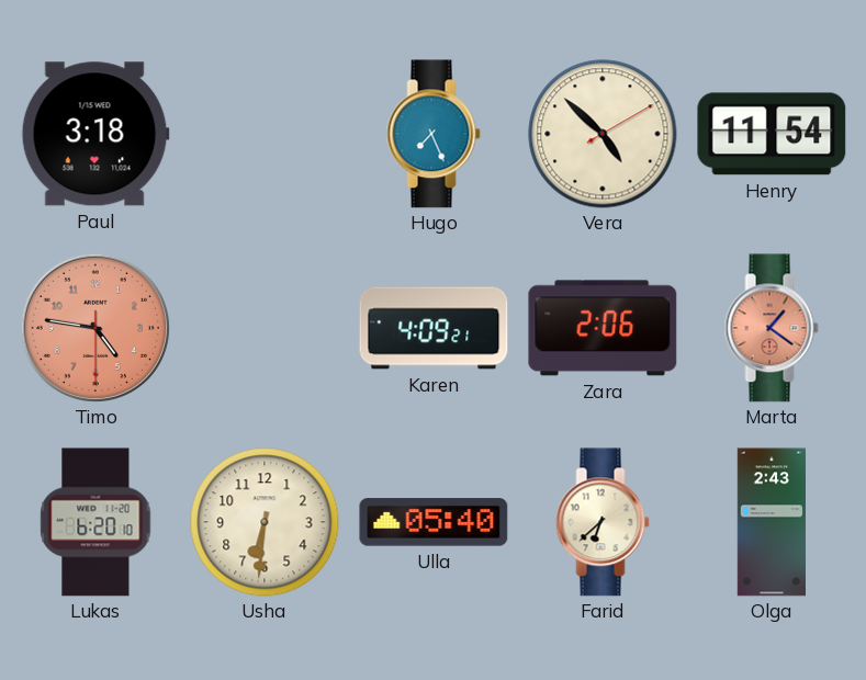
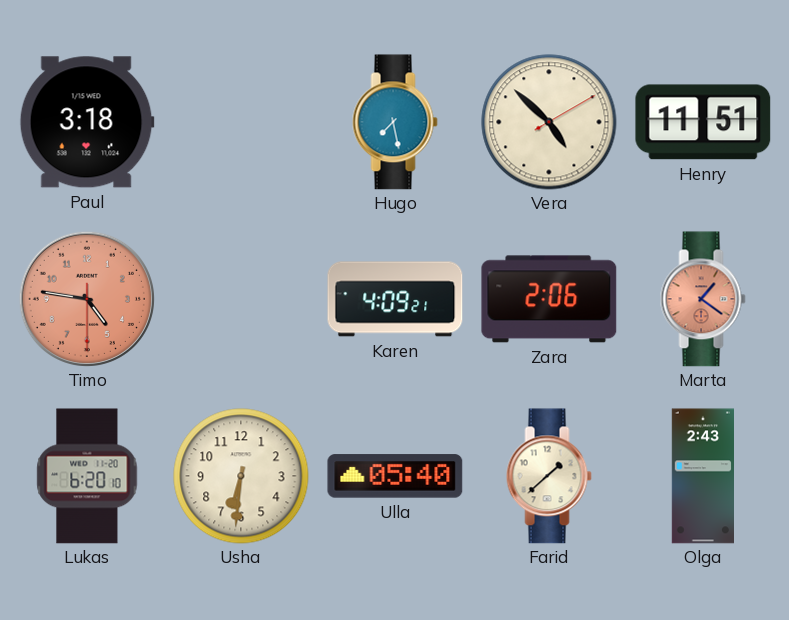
Hugo: 7:26 -> 7:28 (395, 122)
Henry: 11:54 -> 11:51 (703, 122)
Farid: 6:38 -> 1:38 (549, 476)
